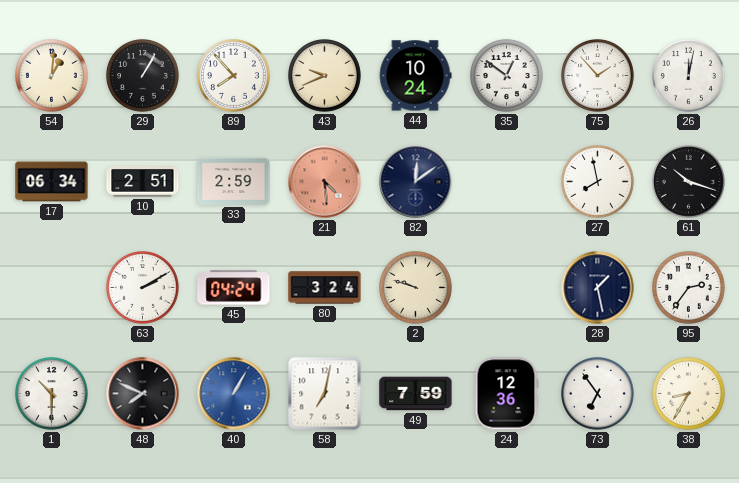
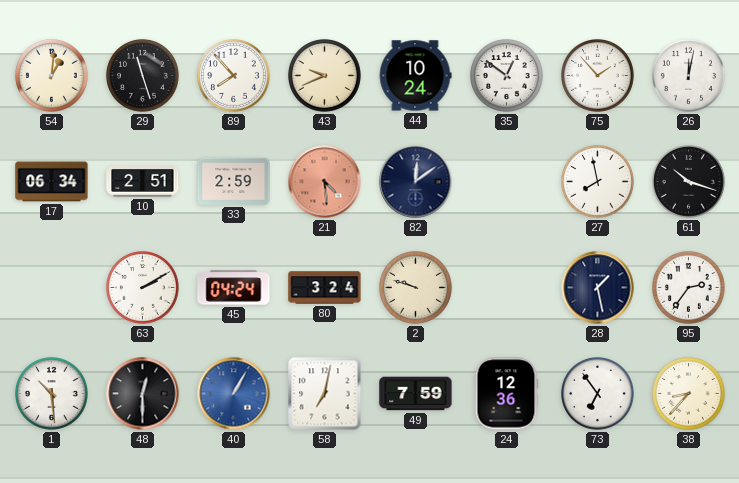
29: 1:05 -> 11:27 (143, 76)
1: 10:30 -> 10:29 (52, 394)
48: 7:49 -> 12:30 (143, 394)
38: 8:35 -> 8:37 (689, 394)
